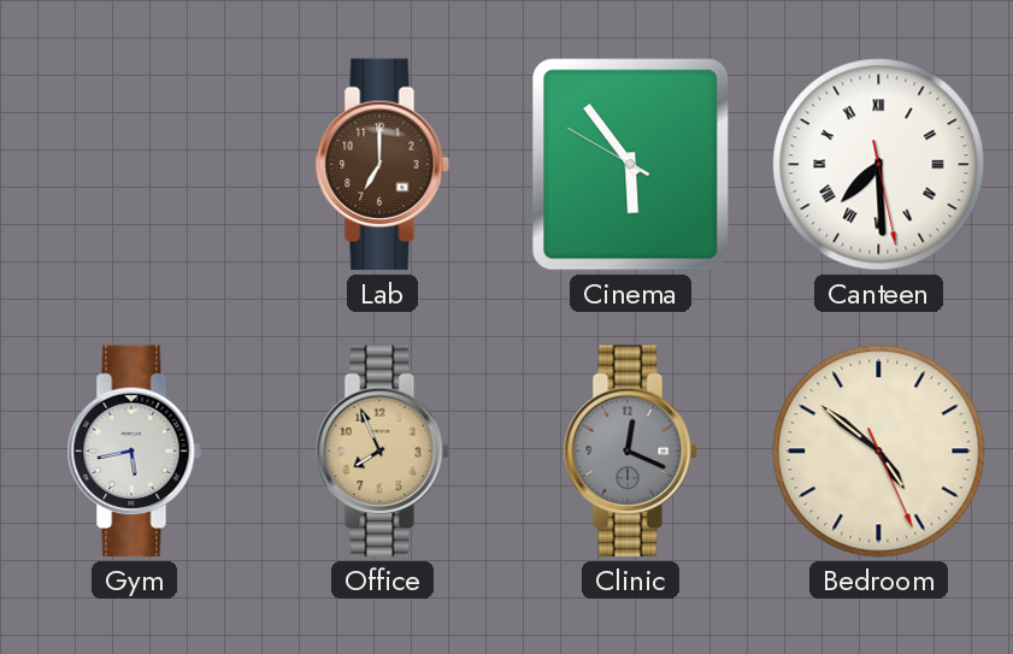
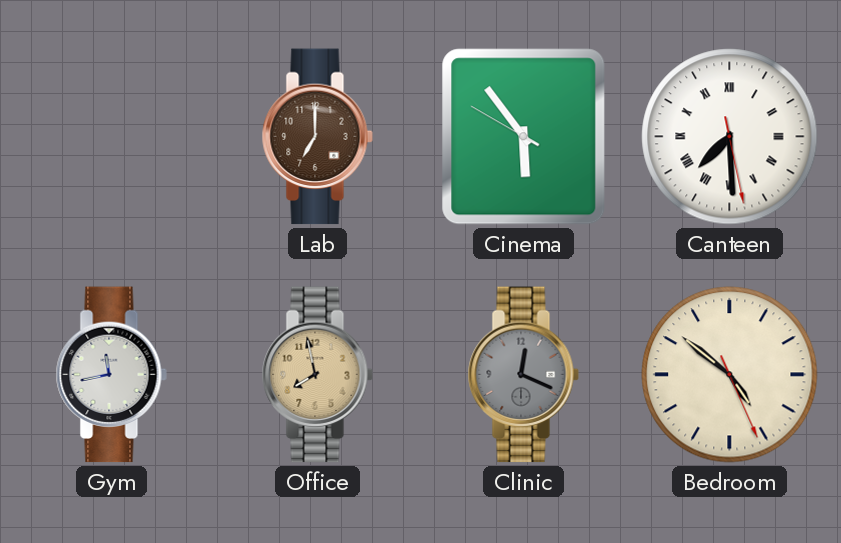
Gym: 5:43 -> 11:43 (111, 375)
Office: 7:56 -> 7:58 (317, 375)
